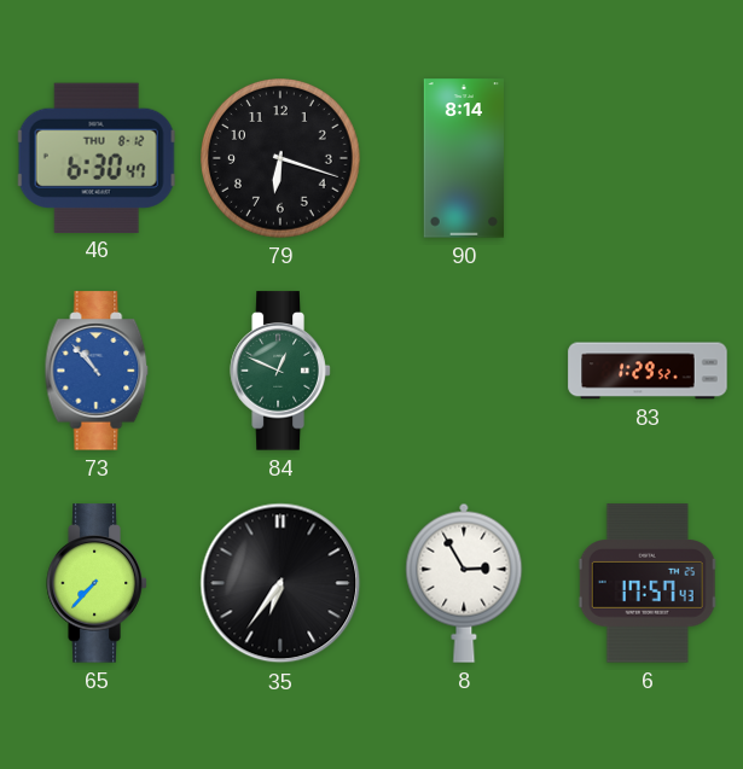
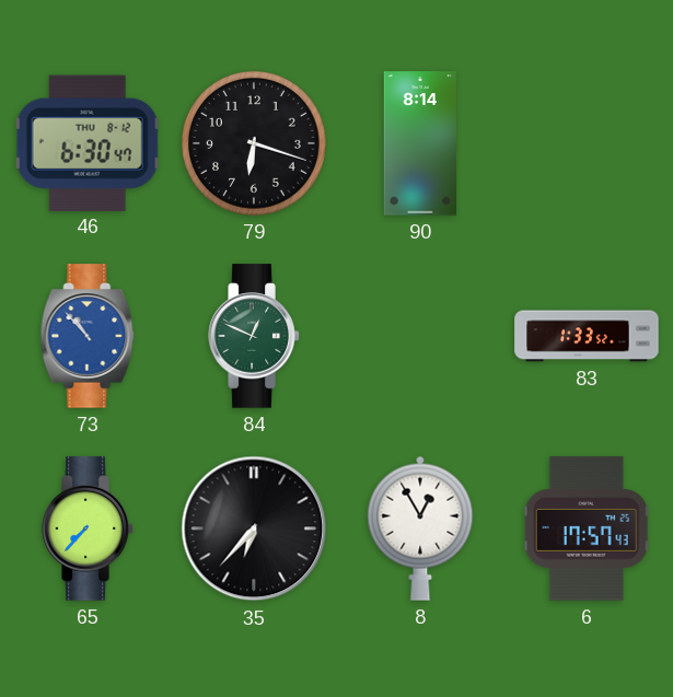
83: 1:29 -> 1:33 (587, 336)
35: 6:36 -> 6:37 (254, 528)
8: 2:55 -> 12:55 (420, 528)
